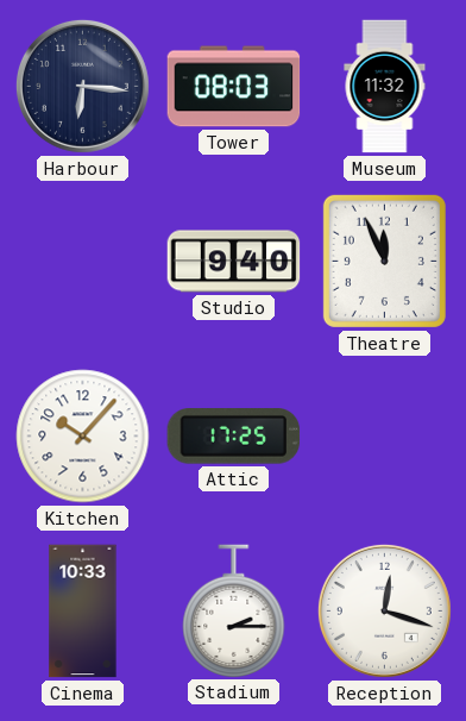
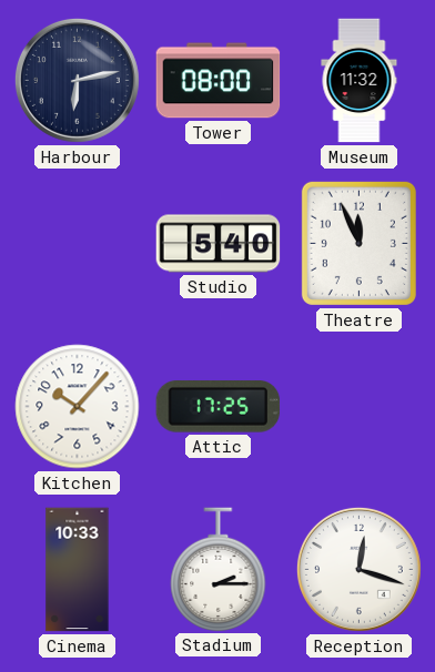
Harbour: 6:16 -> 6:13 (77, 80)
Tower: 08:03 -> 08:00 (219, 81)
Studio: 9:40 -> 5:40 (219, 244)
